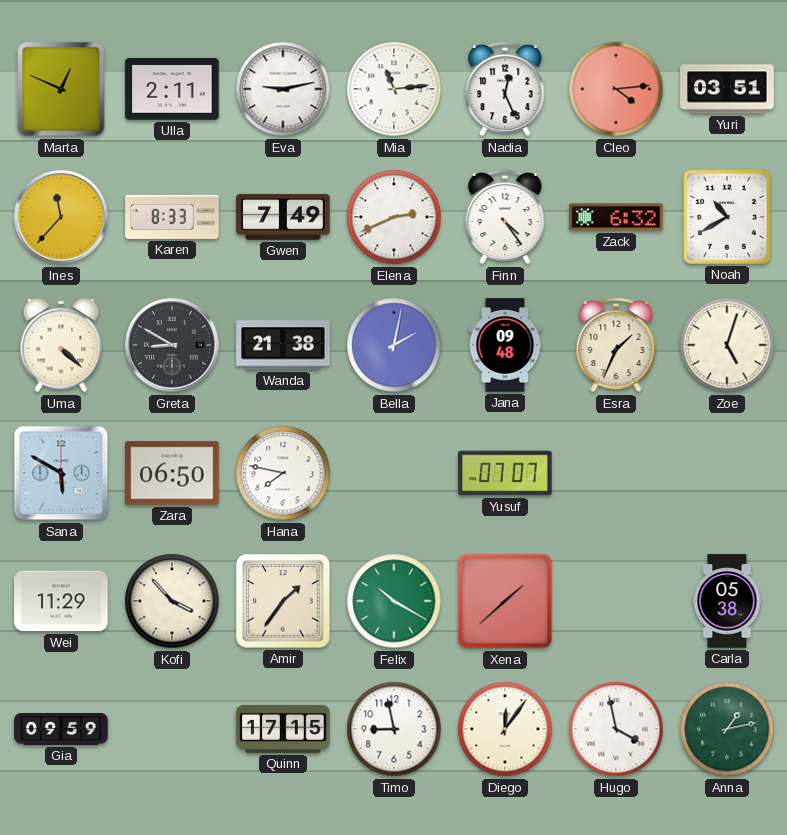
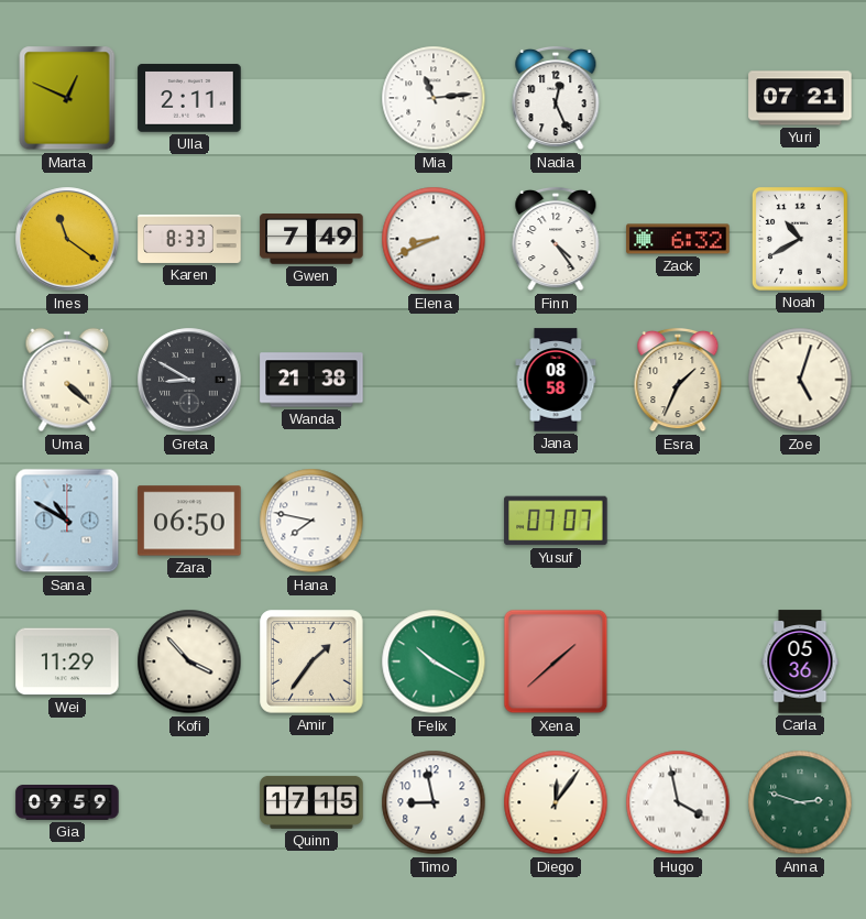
Eva: 9:13 -> none (283, 89)
Cleo: 4:14 -> none (616, 89)
Yuri: 03:51 -> 07:21 (800, 98)
Ines: 11:37 -> 11:21 (67, 239)
Elena: 2:41 -> 8:41 (434, 239)
Bella: 2:02 -> none (394, 345)
Jana: 09:48 -> 08:58 (556, 380)
Sana: 5:50 -> 10:50 (67, 521)
Carla: 05:38 -> 05:36 (800, 661)
Anna: 1:13 -> 2:48 (800, 802)
